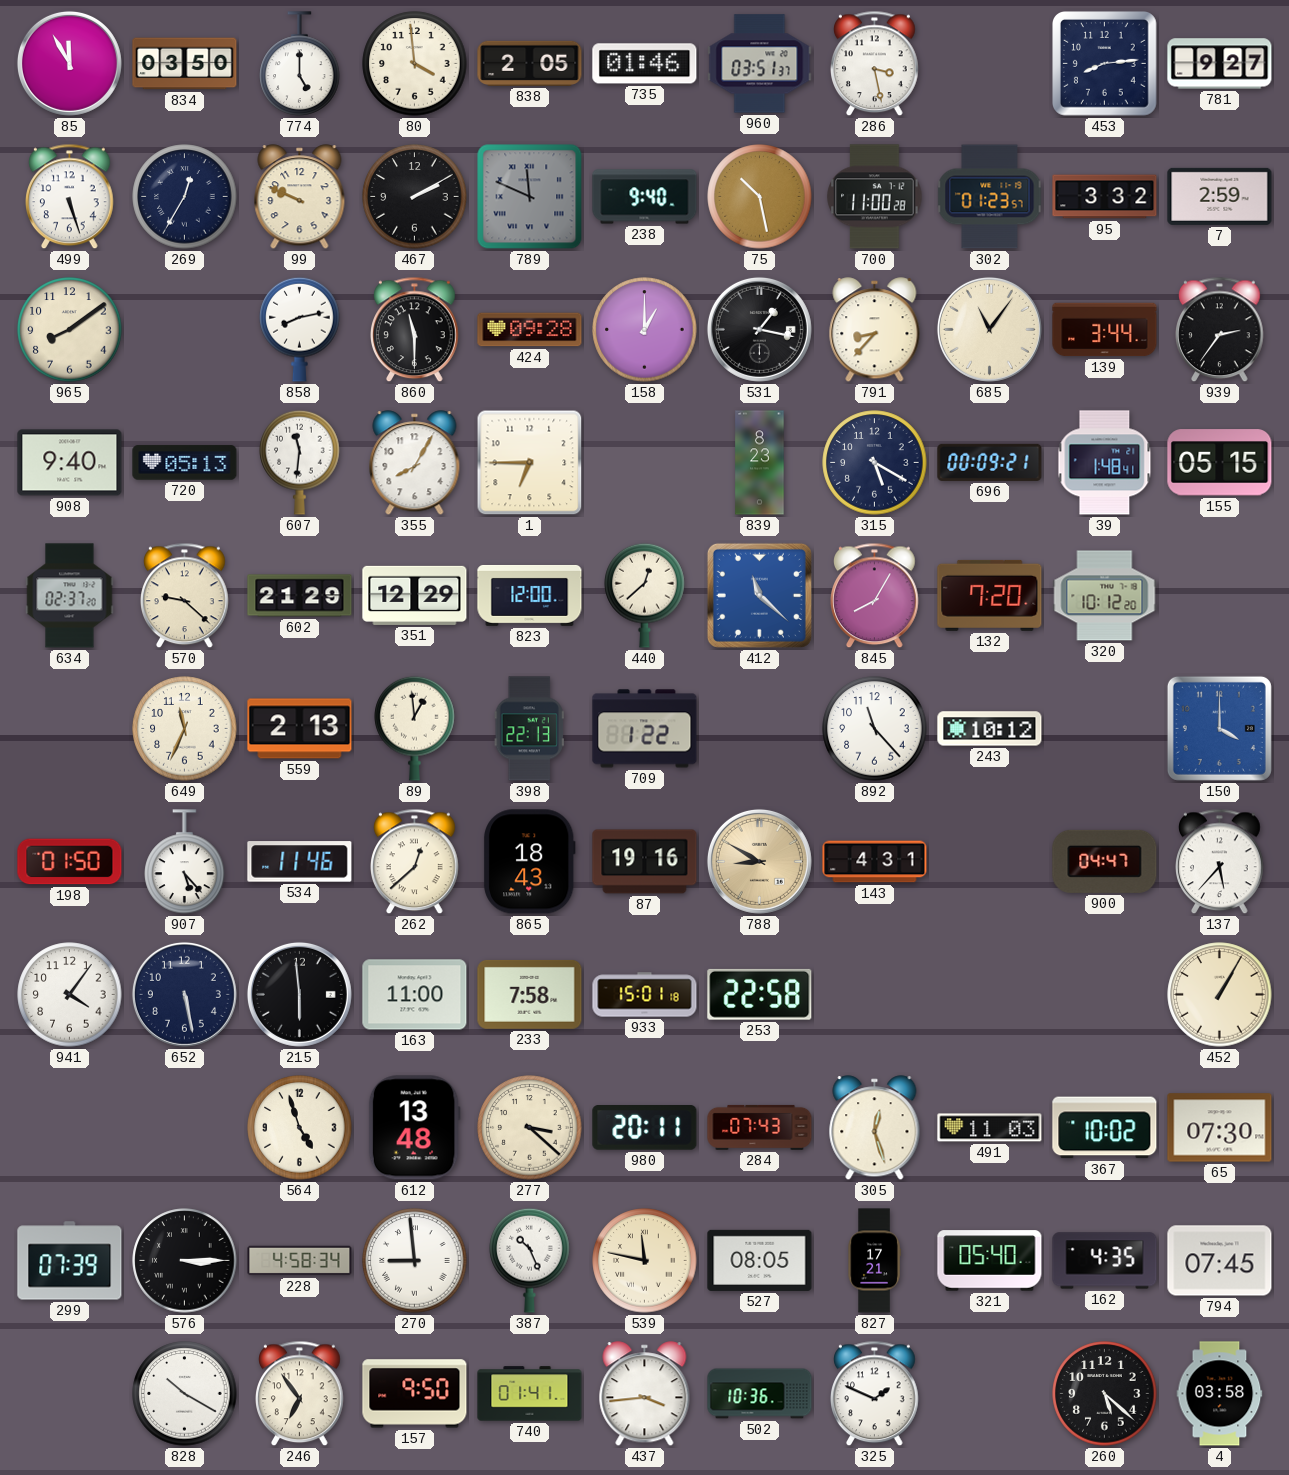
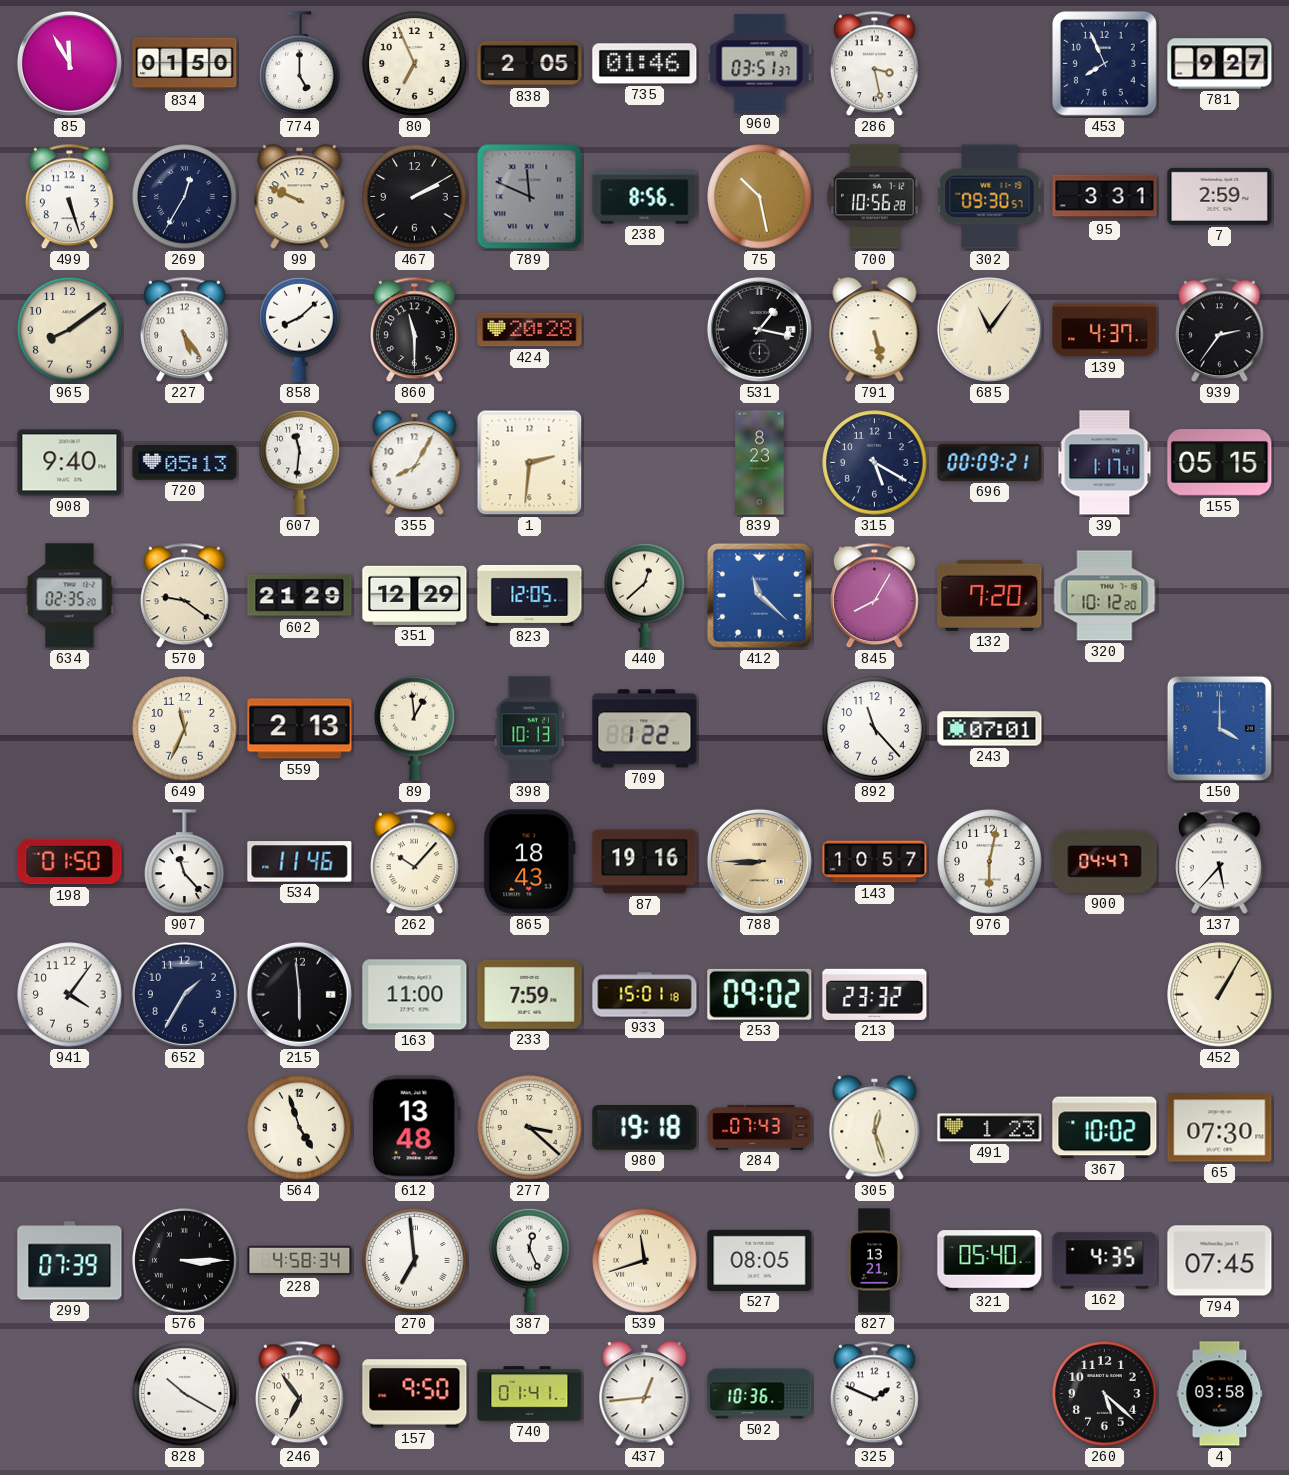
834: 03:50 -> 01:50 (185, 64)
80: 3:59 -> 6:56 (415, 64)
453: 8:14 -> 7:56 (1105, 64)
238: 9:40 -> 8:56 (645, 197)
700: 11:00 -> 10:56 (875, 197)
302: 01:23 -> 09:30 (990, 197)
95: 3:32 -> 3:31 (1105, 197)
227: none -> 5:24 (185, 330)
858: 8:13 -> 8:08 (300, 329)
424: 09:28 -> 20:28 (530, 330)
158: 1:00 -> none (645, 330)
791: 8:37 -> 5:28 (875, 330)
139: 3:44 -> 4:37 (1105, 330)
1: 6:45 -> 2:31 (530, 463)
39: 1:48 -> 1:17 (1105, 463)
634: 02:37 -> 02:35 (70, 596)
570: 9:22 -> 9:21 (185, 596)
823: 12:00 -> 12:05 (530, 595)
398: 22:13 -> 10:13 (529, 729)
243: 10:12 -> 07:01 (990, 729)
907: 5:23 -> 11:23 (185, 862)
262: 12:38 -> 10:07 (415, 862)
788: 8:50 -> 8:45 (759, 861)
143: 4:31 -> 10:57 (875, 862)
976: none -> 6:02 (990, 862)
652: 5:28 -> 1:35 (184, 994)
233: 7:58 -> 7:59 (530, 994)
253: 22:58 -> 09:02 (760, 994)
213: none -> 23:32 (875, 994)
980: 20:11 -> 19:18 (645, 1128)
491: 11:03 -> 1:23 (990, 1128)
270: 8:59 -> 6:59 (415, 1261)
387: 10:26 -> 12:26 (530, 1260)
539: 11:47 -> 11:42 (645, 1261)
827: 17:21 -> 13:21 (874, 1261)
437: 3:44 -> 12:44 (645, 1394)
